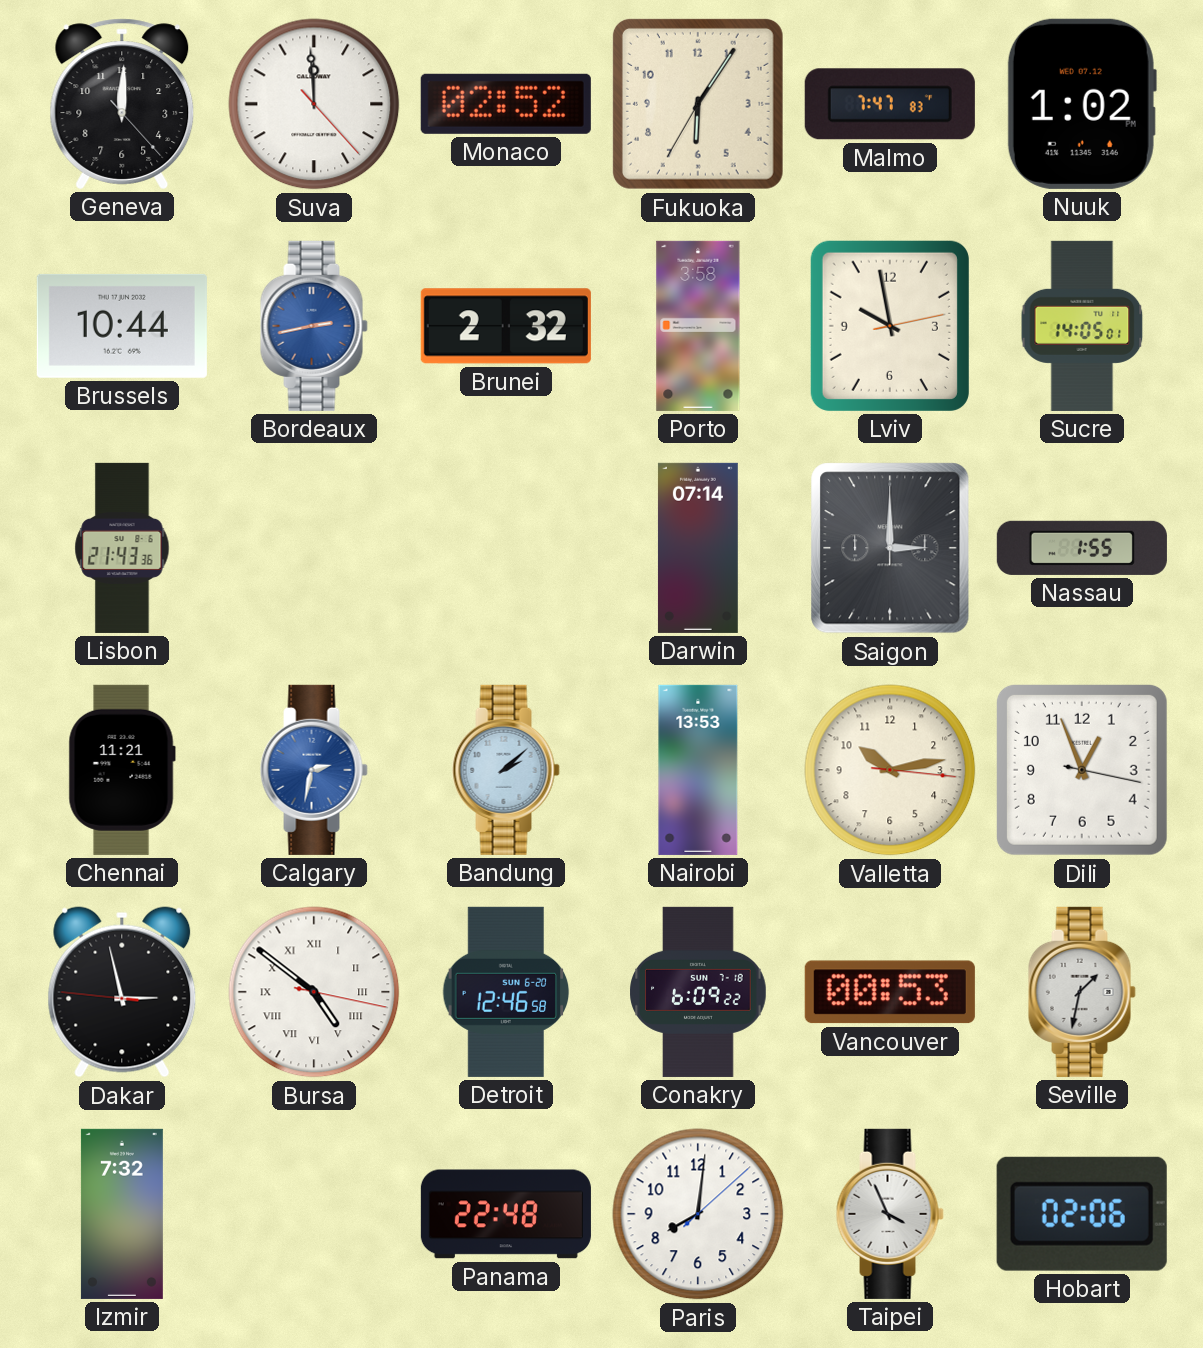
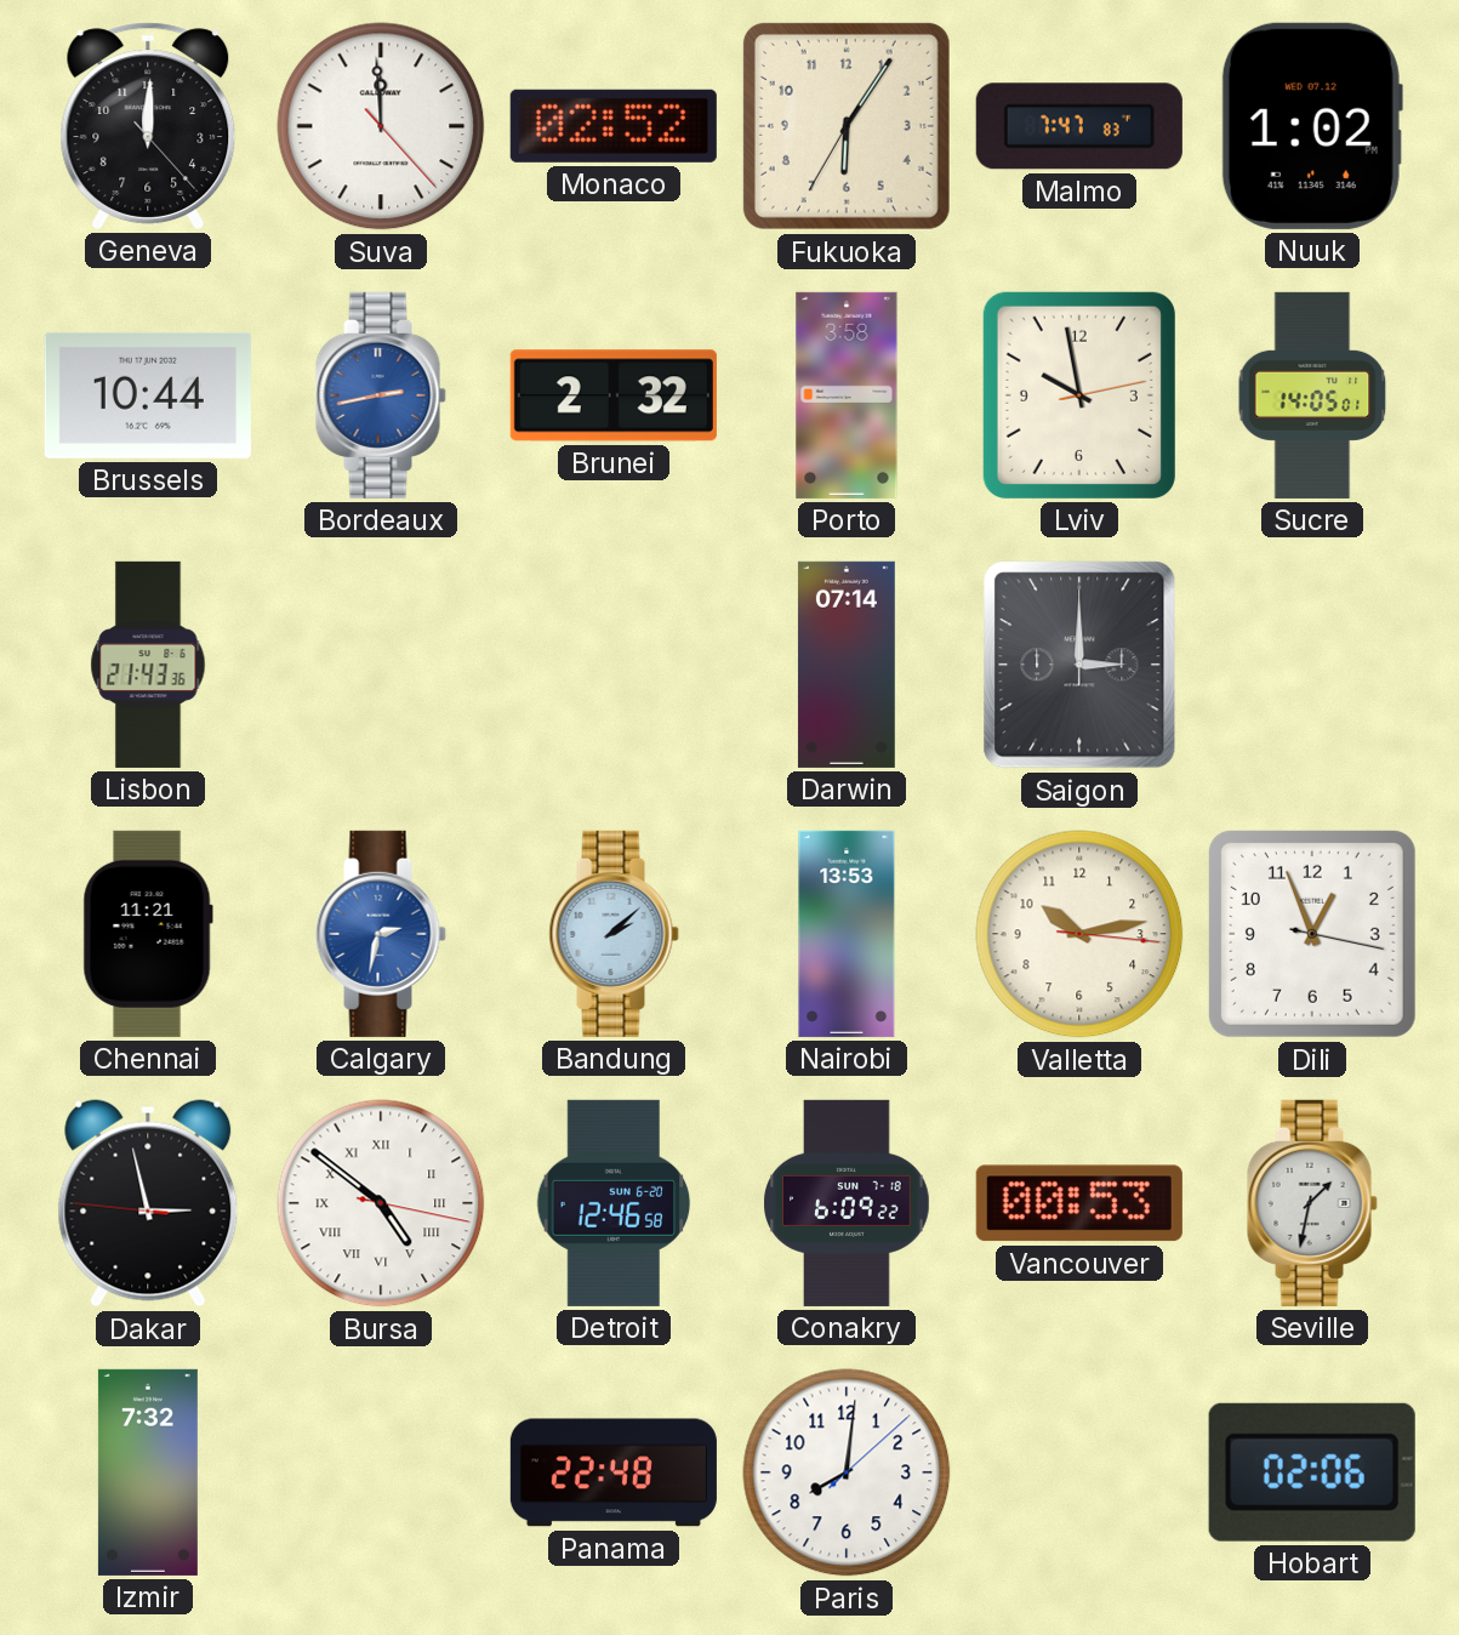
Nassau: 1:55 -> none (1082, 548)
Taipei: 3:56 -> none (890, 1214)
